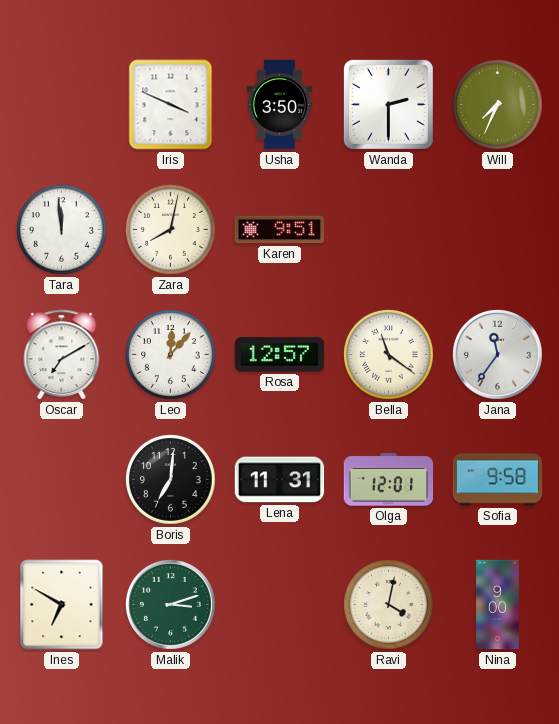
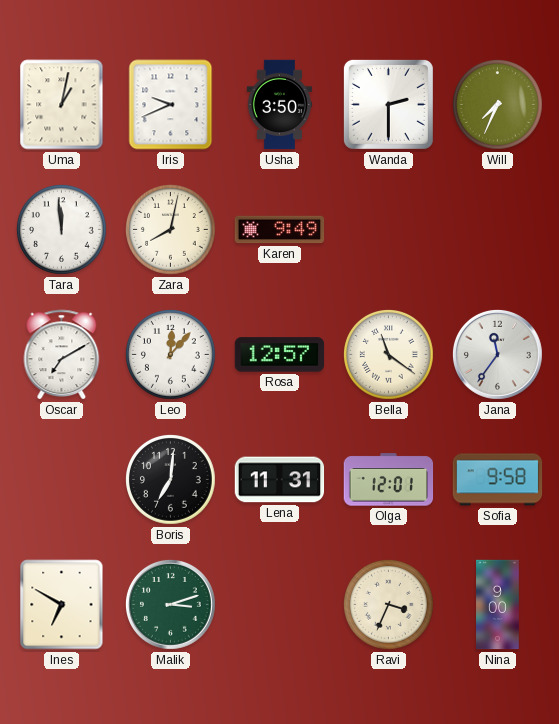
Uma: none -> 1:02 (62, 105)
Iris: 3:49 -> 9:41 (171, 105)
Karen: 9:51 -> 9:49 (280, 230)
Ravi: 4:02 -> 3:34 (389, 605)
